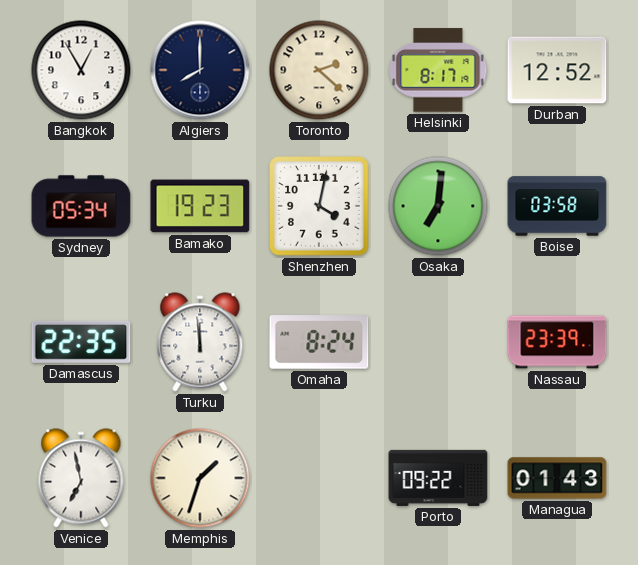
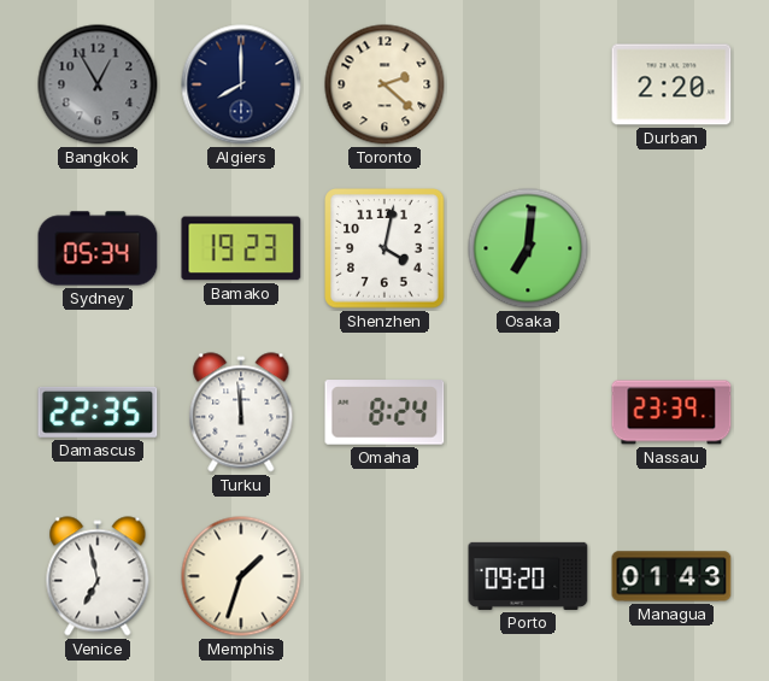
Bangkok dial: white -> grey (98, 84)
Helsinki: 8:17 -> none (438, 70)
Durban: 12:52 -> 2:20 (671, 84)
Boise: 03:58 -> none (557, 206)
Porto: 09:22 -> 09:20 (528, 576)
